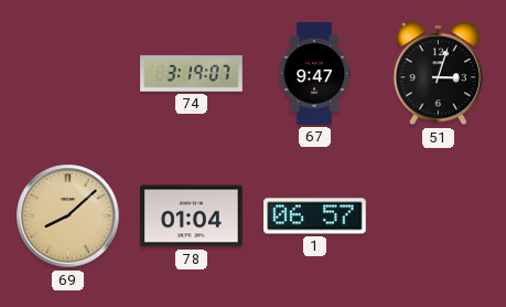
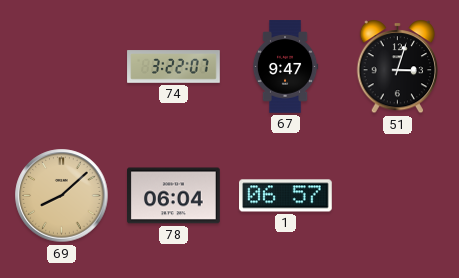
74: 3:19 -> 3:22 (174, 67)
78: 01:04 -> 06:04 (174, 196)
